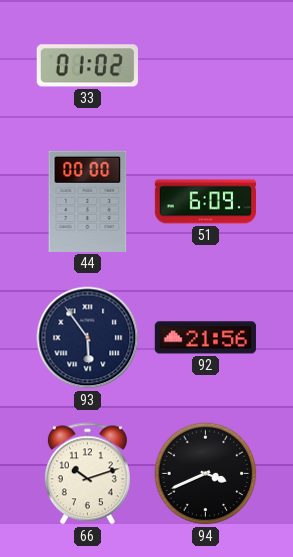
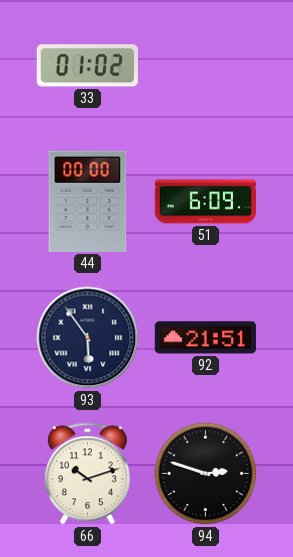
92: 21:56 -> 21:51 (205, 338)
94: 3:41 -> 2:48 (206, 474)
